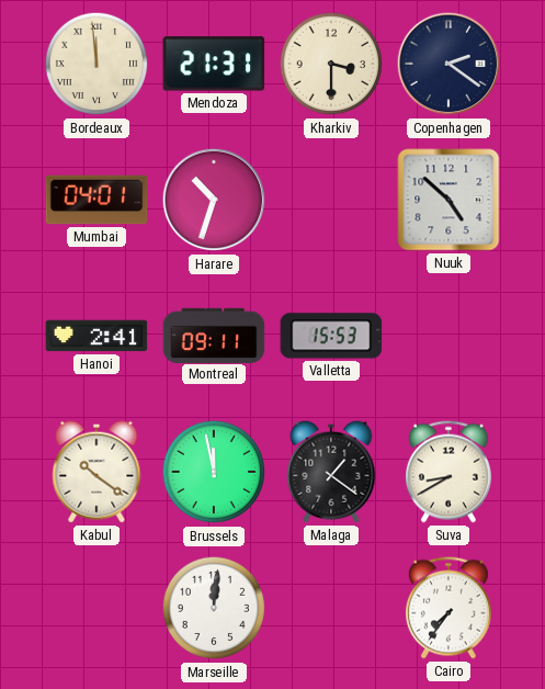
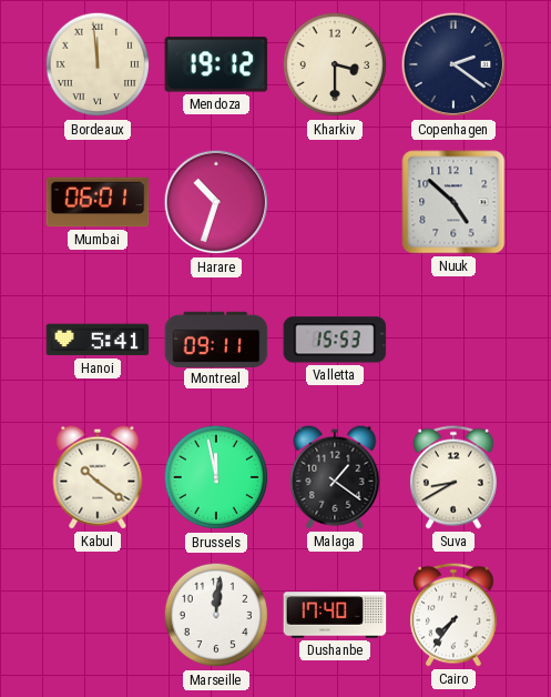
Mendoza: 21:31 -> 19:12 (216, 64)
Mumbai: 04:01 -> 06:01 (98, 202)
Hanoi: 2:41 -> 5:41 (98, 340)
Dushanbe: none -> 17:40 (335, 615)
